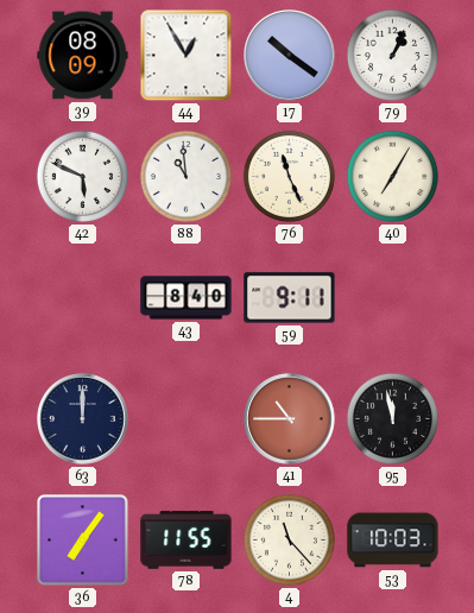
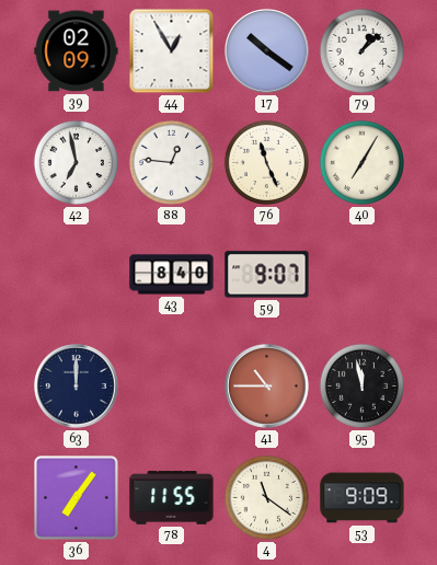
39: 08:09 -> 02:09 (77, 51)
79: 1:04 -> 1:08 (361, 50)
42: 5:49 -> 6:58 (76, 162)
88: 10:59 -> 12:46 (171, 162)
59: 9:11 -> 9:07 (267, 275)
4: 11:23 -> 11:21 (266, 497)
53: 10:03 -> 9:09 (363, 498)
